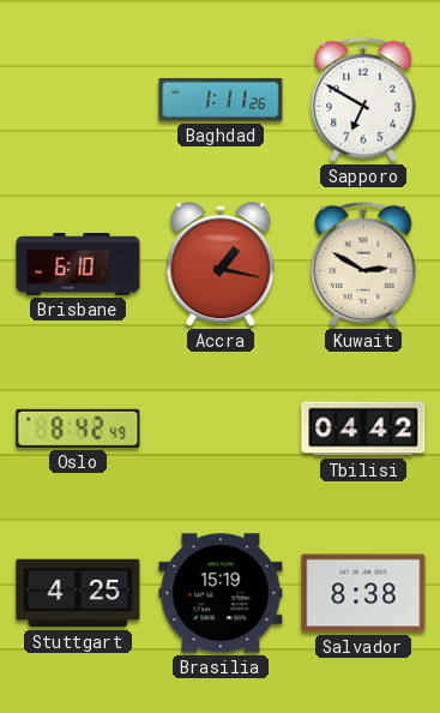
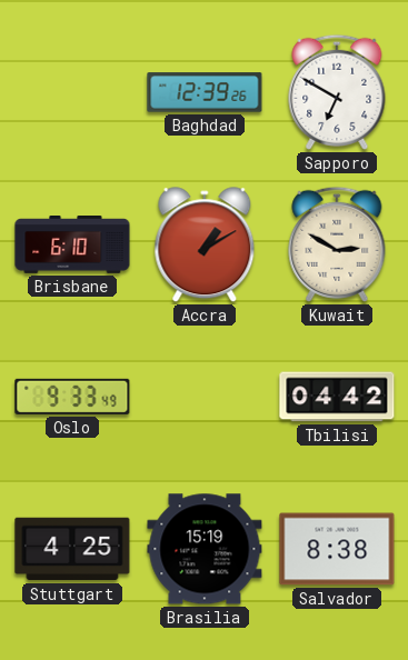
Baghdad: 1:11 -> 12:39 (205, 92)
Accra: 1:17 -> 1:10 (205, 246)
Oslo: 8:42 -> 9:33 (72, 397)
